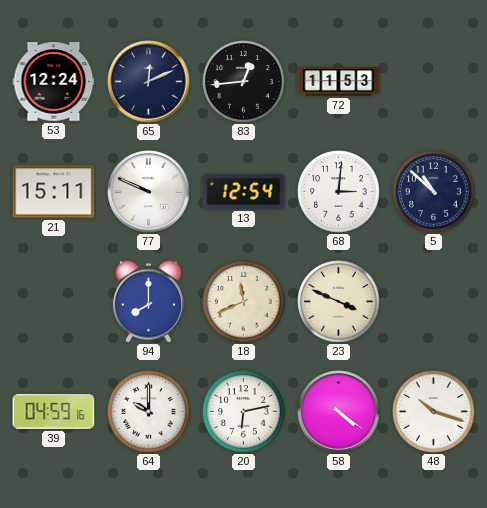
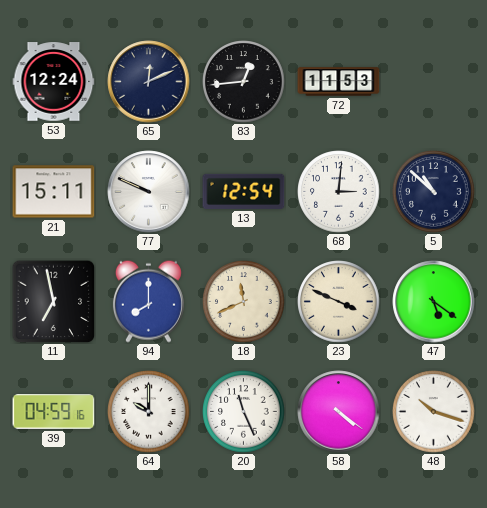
11: none -> 6:58 (53, 301)
47: none -> 5:21 (434, 302)
20: 6:13 -> 11:26 (244, 412)
